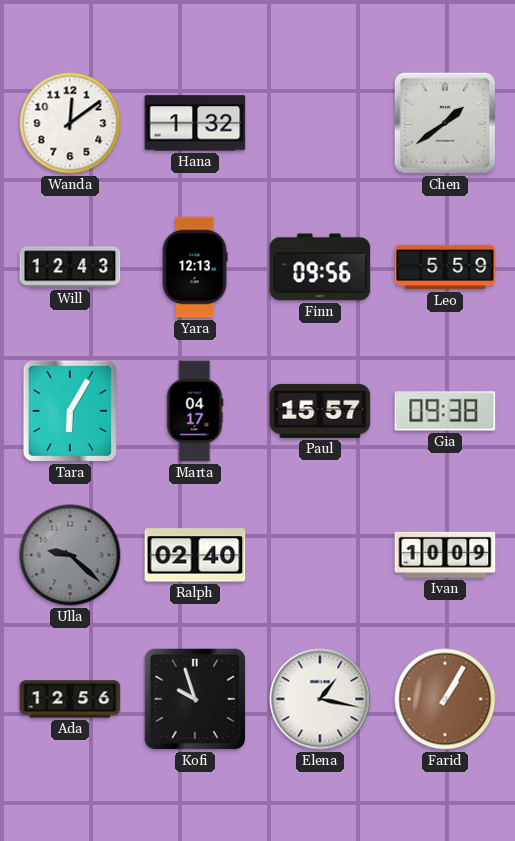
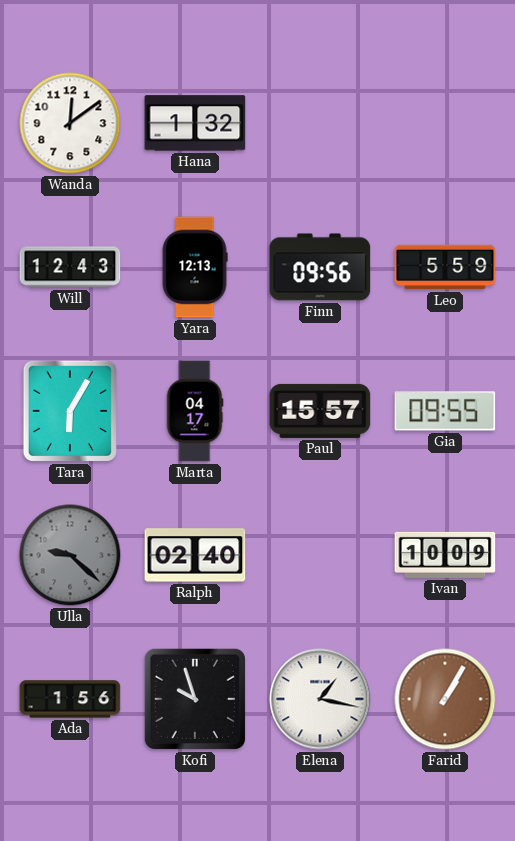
Chen: 1:39 -> none (445, 123)
Gia: 09:38 -> 09:55 (445, 411)
Ada: 12:56 -> 1:56 (70, 699)
